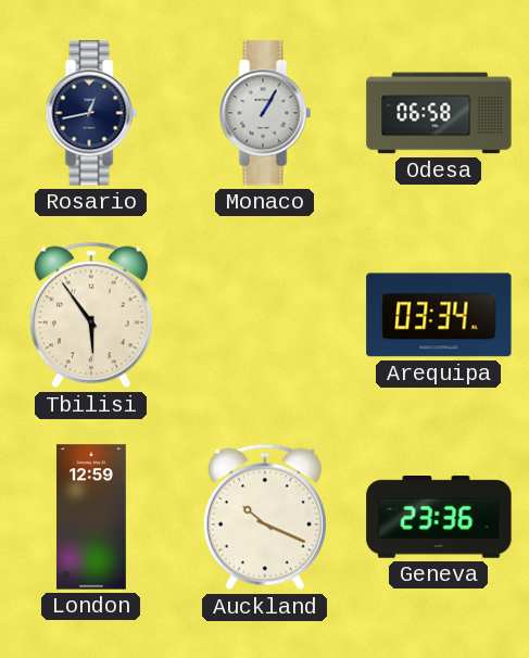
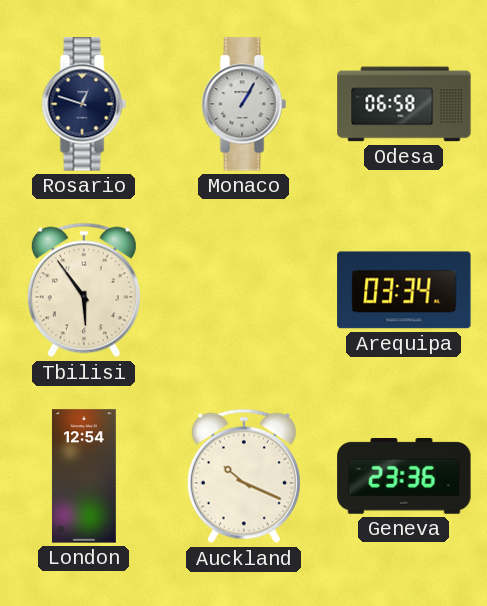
Rosario: 12:43 -> 12:48 (84, 104)
London: 12:59 -> 12:54 (84, 476)
